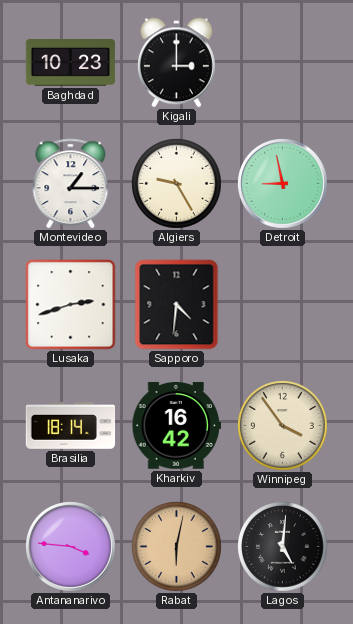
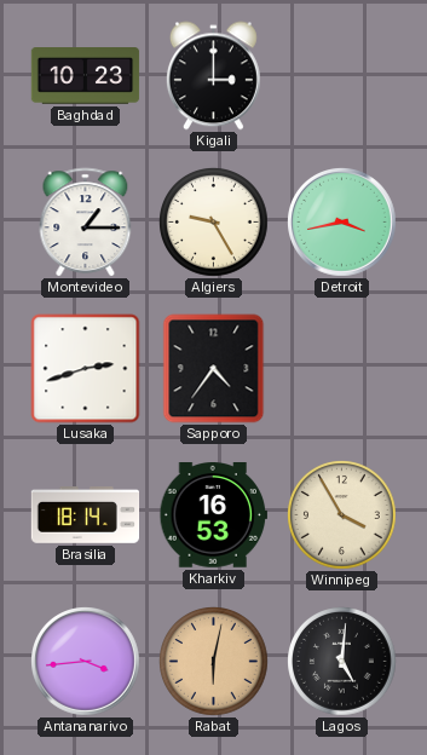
Detroit: 8:58 -> 3:43 (342, 223)
Sapporo: 4:31 -> 4:36 (214, 369)
Kharkiv: 16:42 -> 16:53 (213, 515)
Winnipeg: 3:54 -> 3:55 (342, 515)
Antananarivo: 3:46 -> 3:44 (86, 662)
